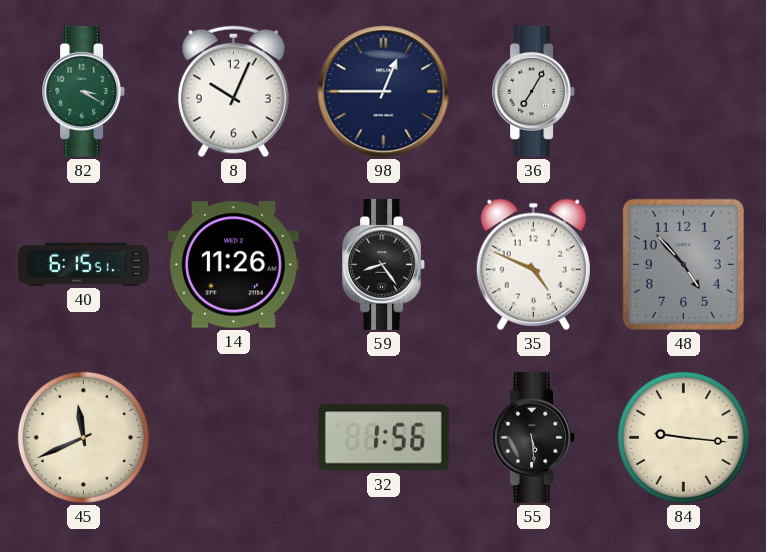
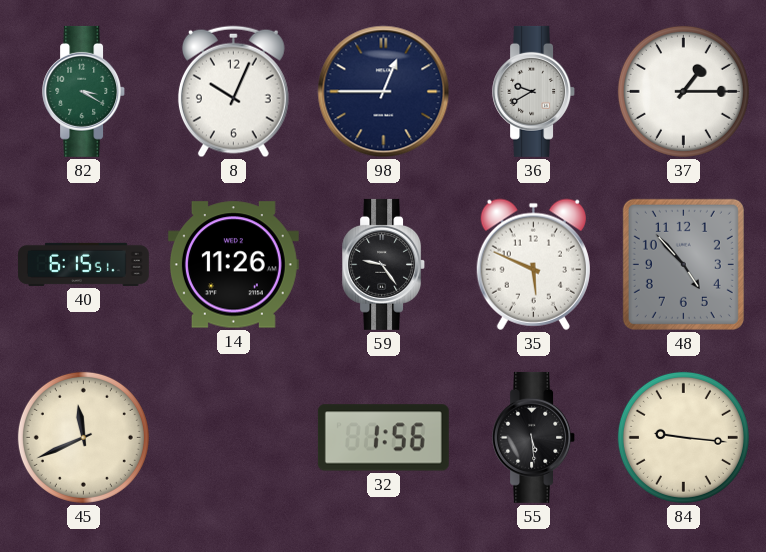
36: 7:05 -> 9:40 (534, 91)
37: none -> 1:15 (683, 91)
59: 8:24 -> 9:24 (384, 264)
35: 4:49 -> 5:49 (533, 264)
